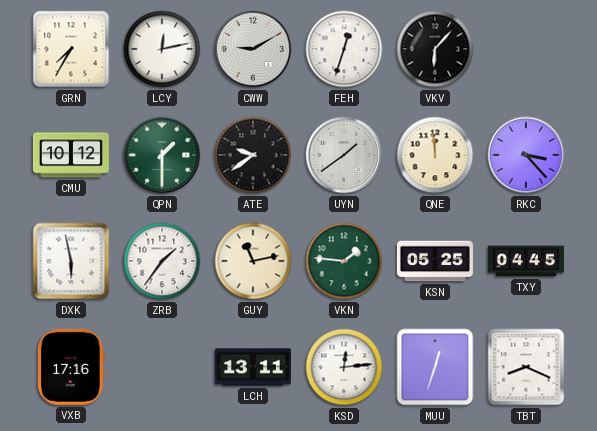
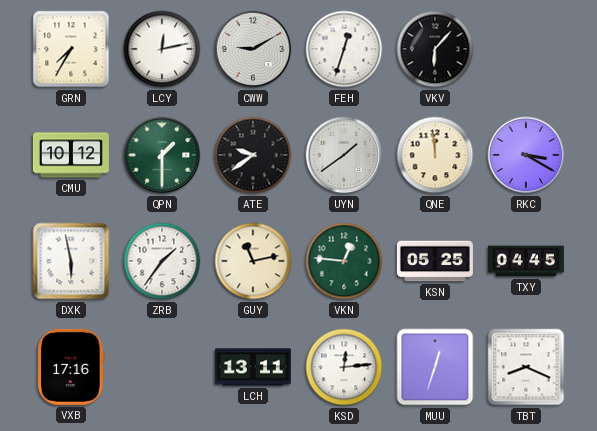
RKC: 3:23 -> 3:20 (526, 155)
VKN: 1:46 -> 12:46 (344, 261)
